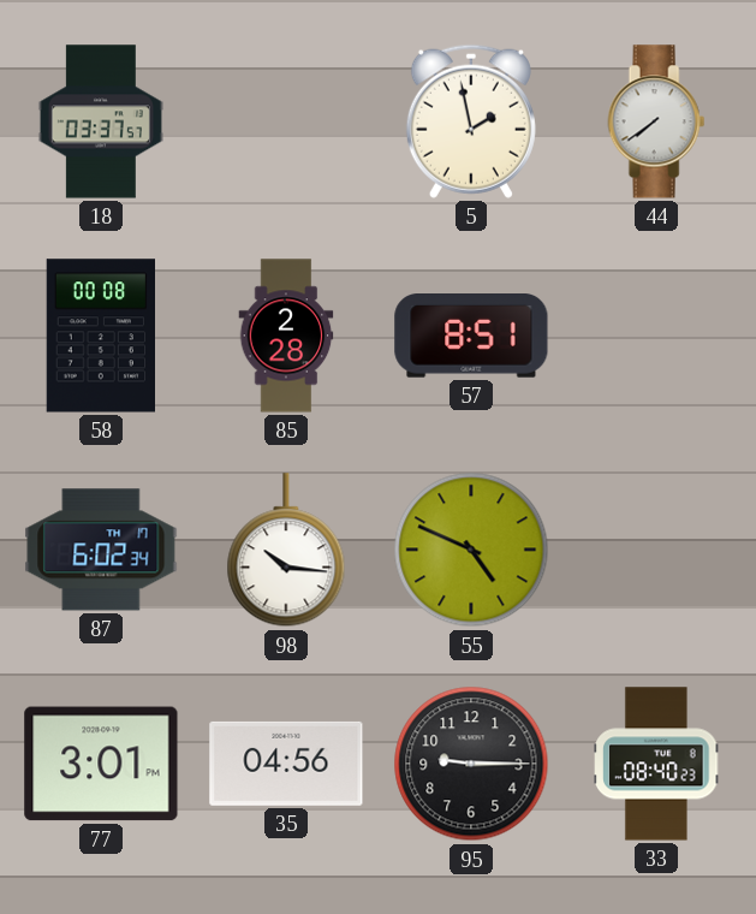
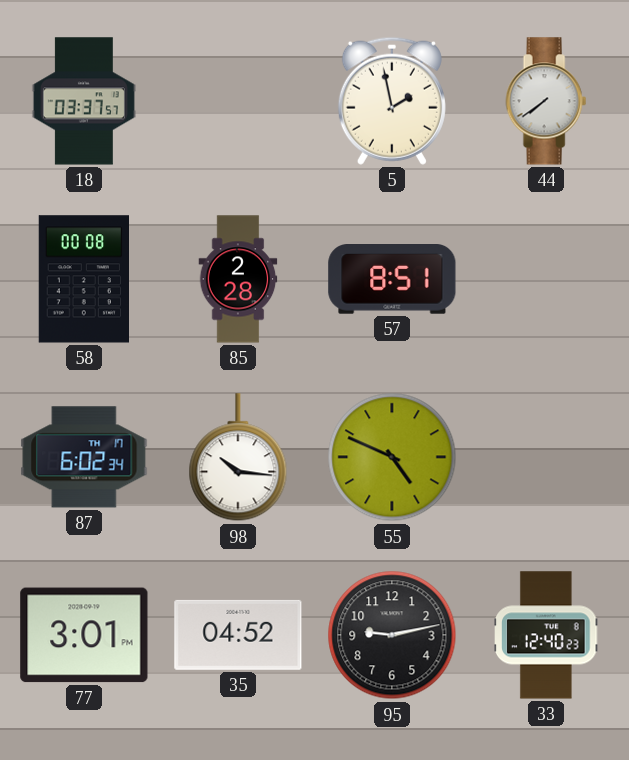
35: 04:56 -> 04:52 (238, 635)
95: 9:15 -> 9:13 (392, 635)
33: 08:40 -> 12:40 (546, 635)
